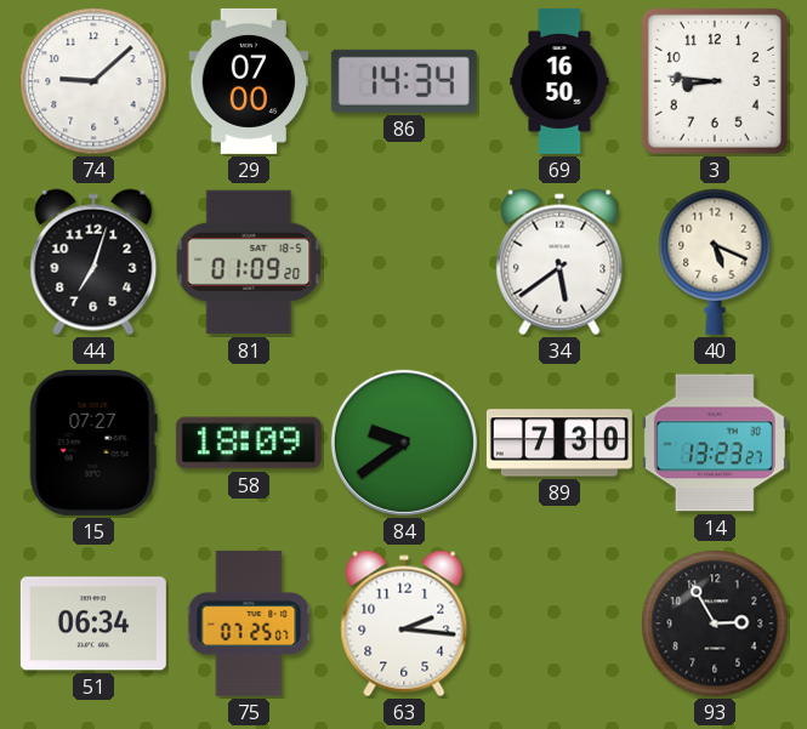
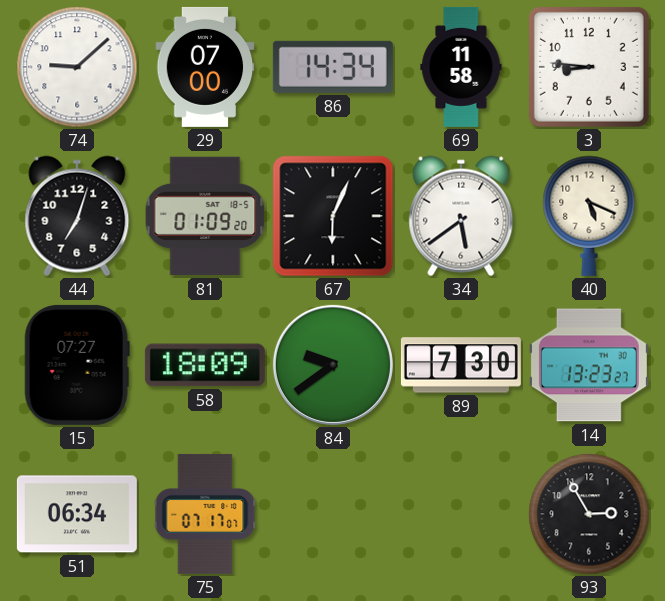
69: 16:50 -> 11:58 (461, 67)
67: none -> 6:04 (333, 216)
75: 07:25 -> 07:17 (205, 514)
63: 2:16 -> none (404, 623)
